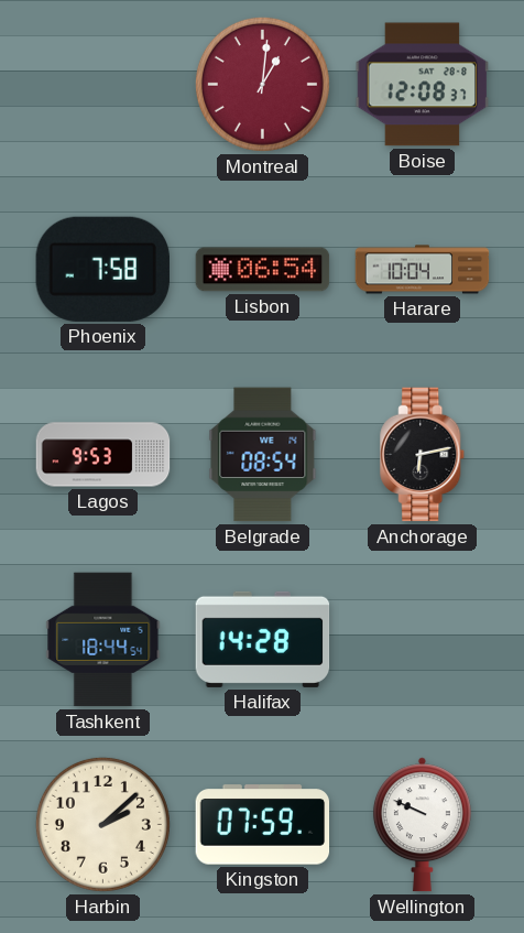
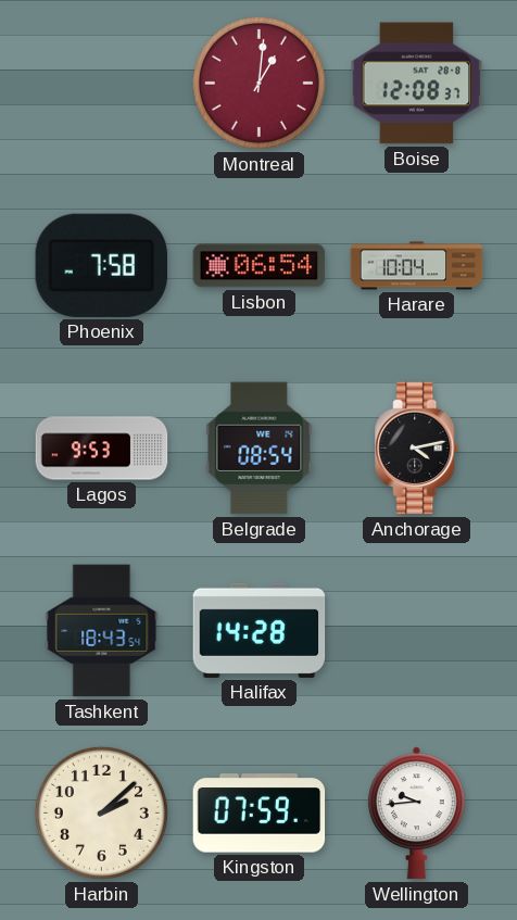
Anchorage: 6:13 -> 4:13 (417, 449)
Tashkent: 18:44 -> 18:43 (102, 631)
Wellington: 9:49 -> 9:44 (416, 814)
